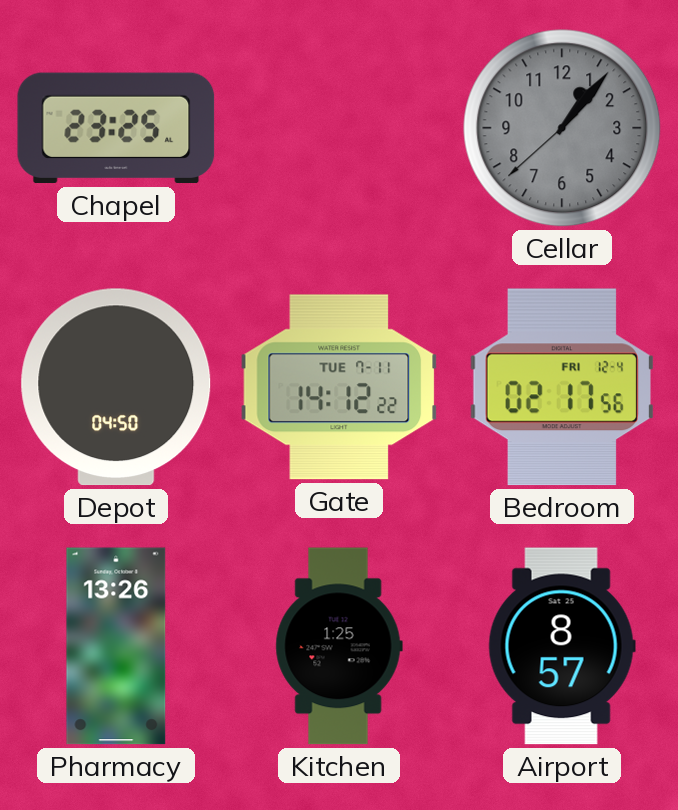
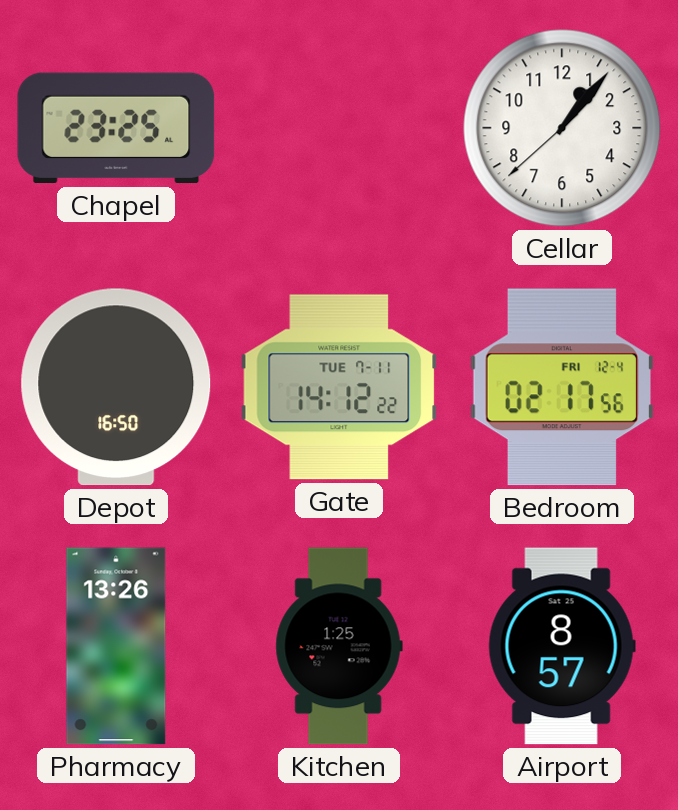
Cellar dial: grey -> white (562, 128)
Depot: 04:50 -> 16:50 (116, 387)
